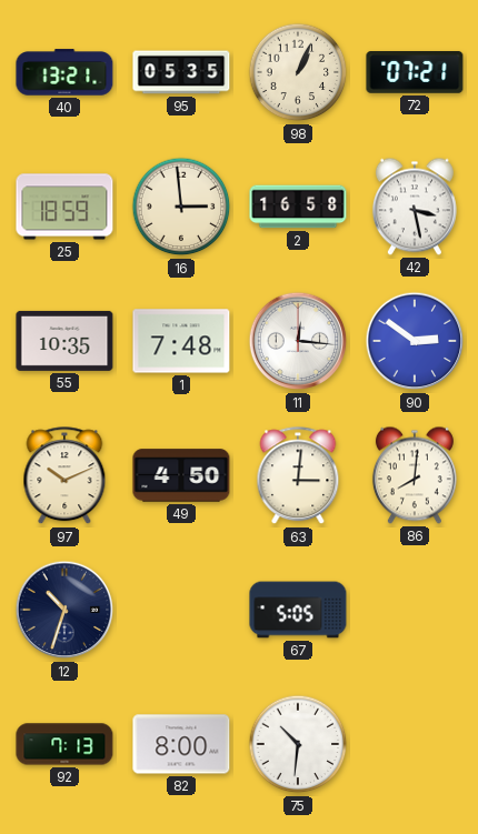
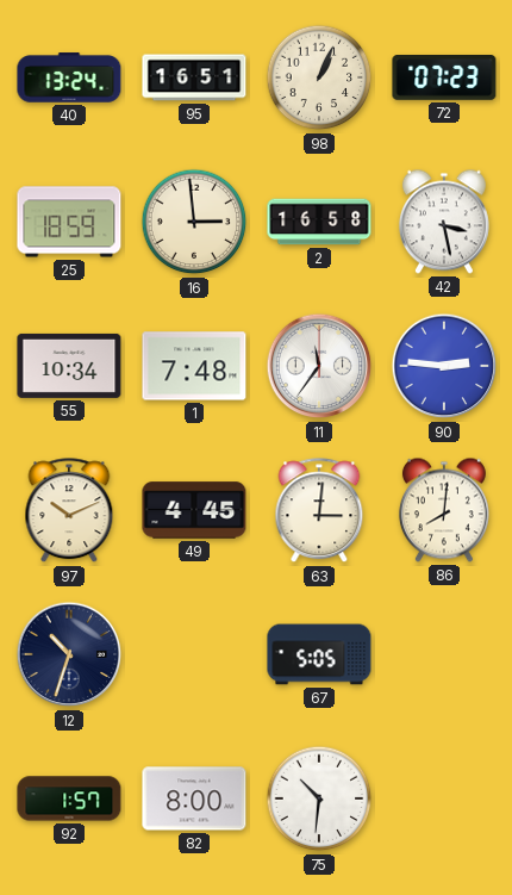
40: 13:21 -> 13:24 (69, 77)
95: 05:35 -> 16:51 (194, 77)
72: 07:21 -> 07:23 (444, 79)
55: 10:35 -> 10:34 (69, 366)
11: 12:16 -> 11:36 (319, 366)
90: 2:51 -> 2:46 (444, 366)
49: 4:50 -> 4:45 (194, 510)
92: 7:13 -> 1:57 (69, 798)
